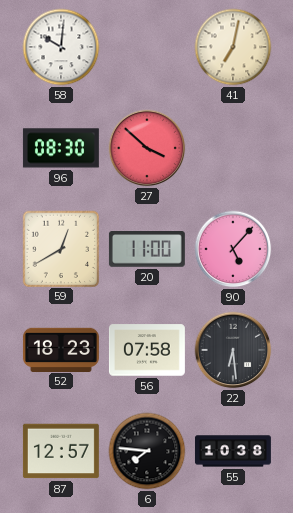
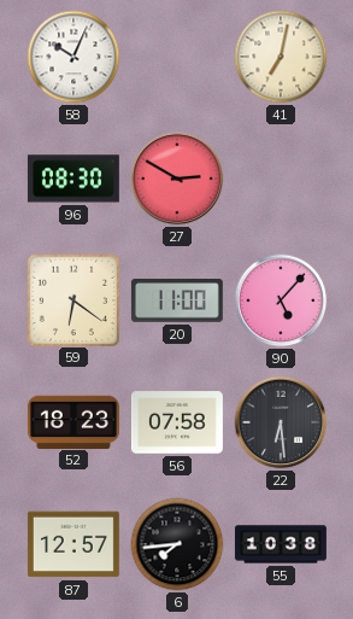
58: 10:01 -> 10:04 (73, 57)
27: 3:52 -> 2:50 (177, 179)
59: 12:40 -> 6:21 (72, 299)
6: 7:46 -> 7:44 (177, 544)
